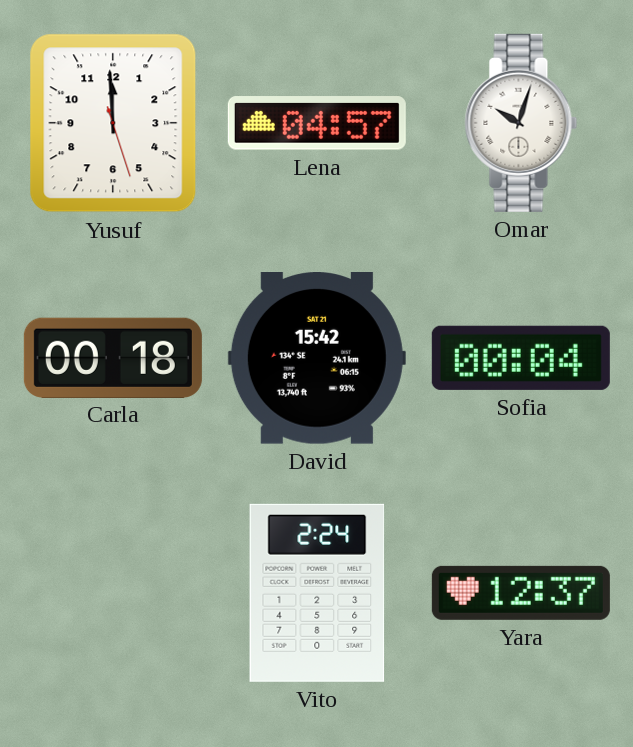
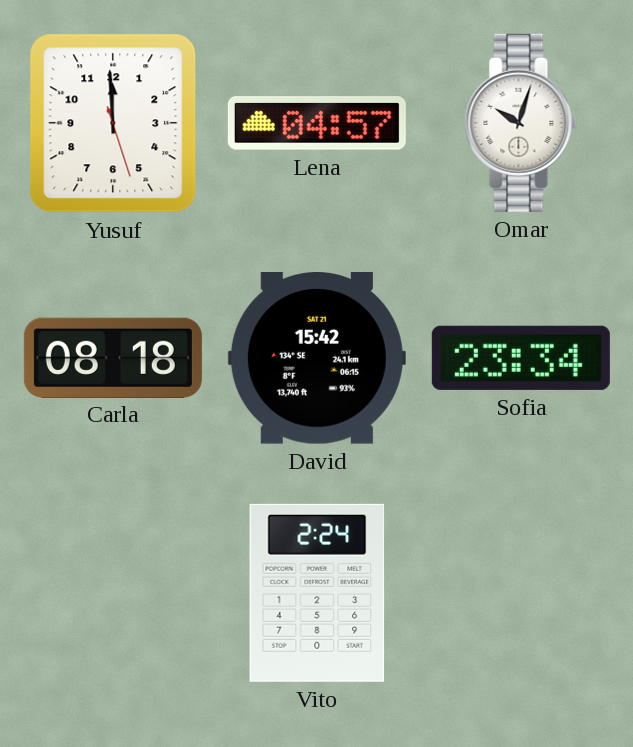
Carla: 00:18 -> 08:18 (113, 357)
Sofia: 00:04 -> 23:34 (521, 358)
Yara: 12:37 -> none (521, 593)
